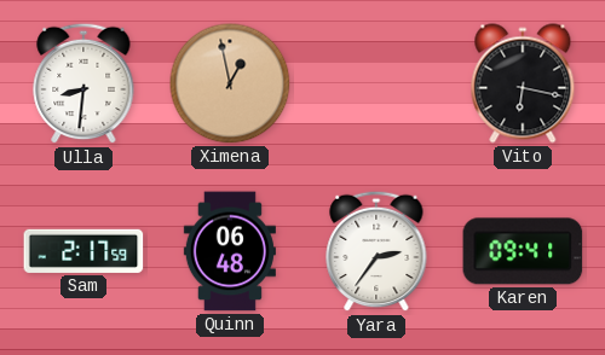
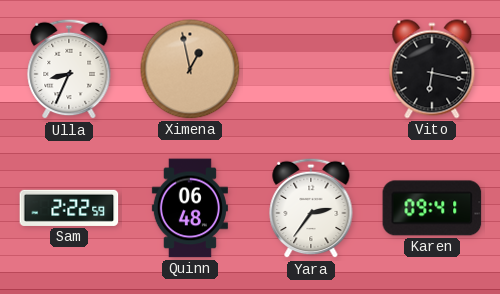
Ulla: 8:31 -> 8:34 (69, 69)
Sam: 2:17 -> 2:22 (69, 208)
